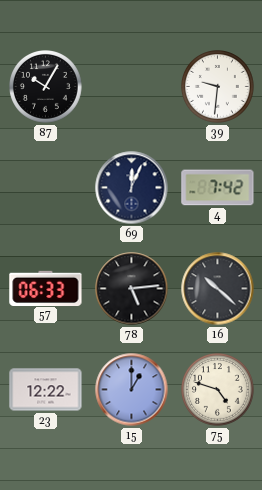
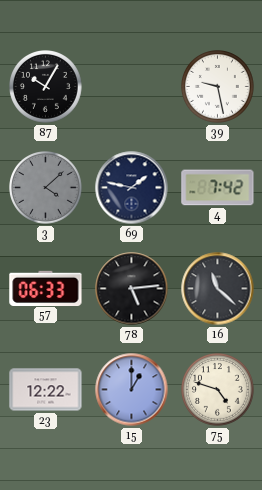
39: 9:31 -> 9:28 (218, 87)
3: none -> 4:08 (46, 188)
69: 12:04 -> 1:47 (132, 188)
16: 10:22 -> 11:22 (218, 289)
